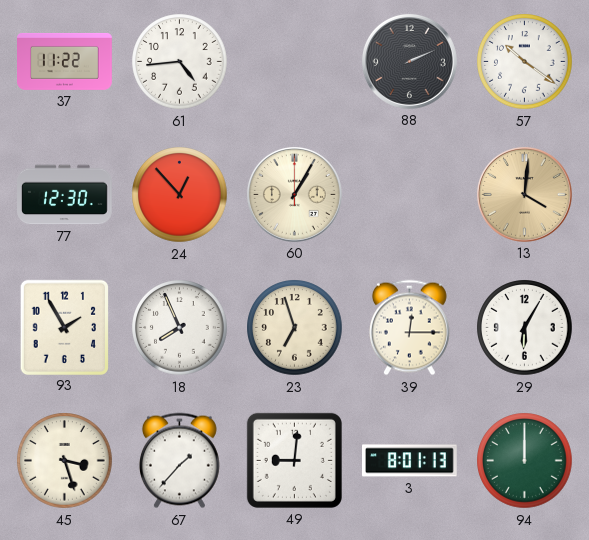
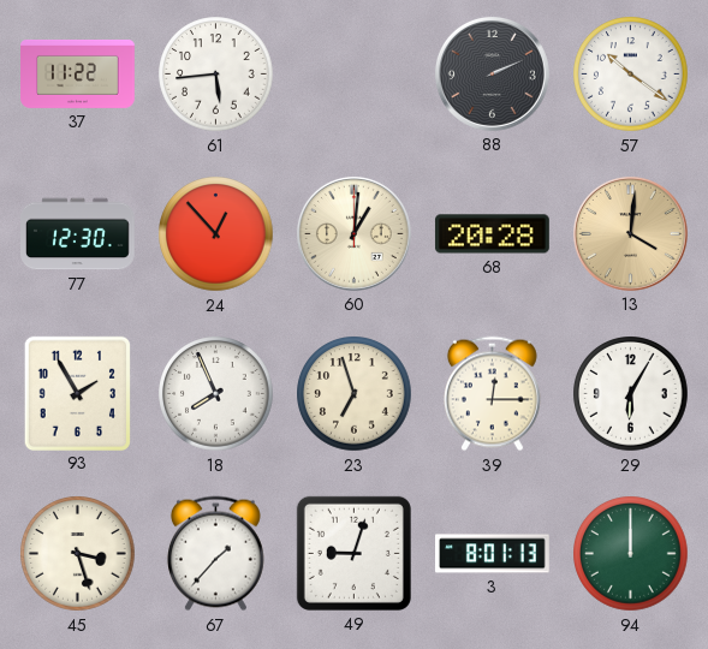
61: 4:44 -> 5:44 (216, 75)
60: 1:05 -> 1:01 (353, 233)
68: none -> 20:28 (492, 234)
49: 9:01 -> 9:03 (353, 553)
